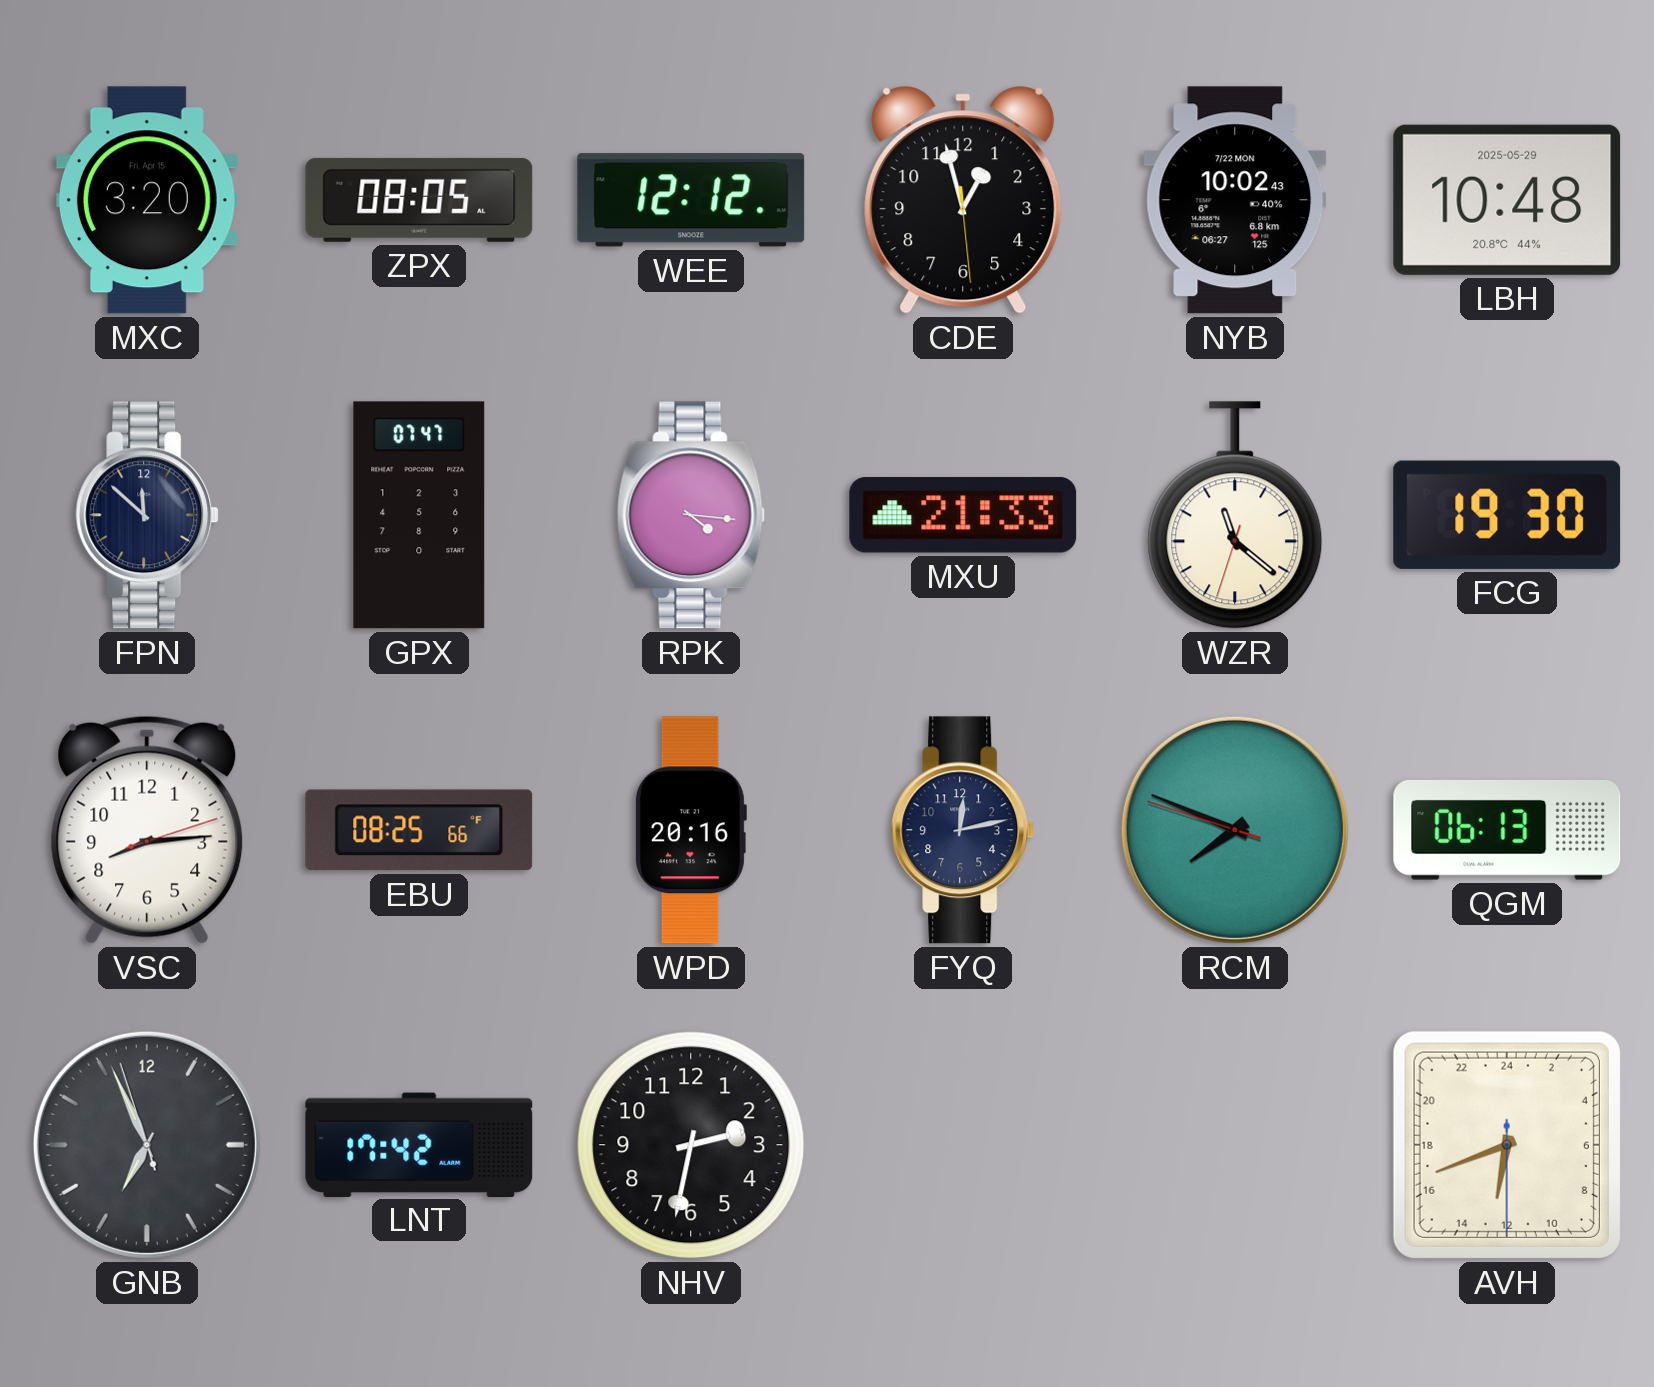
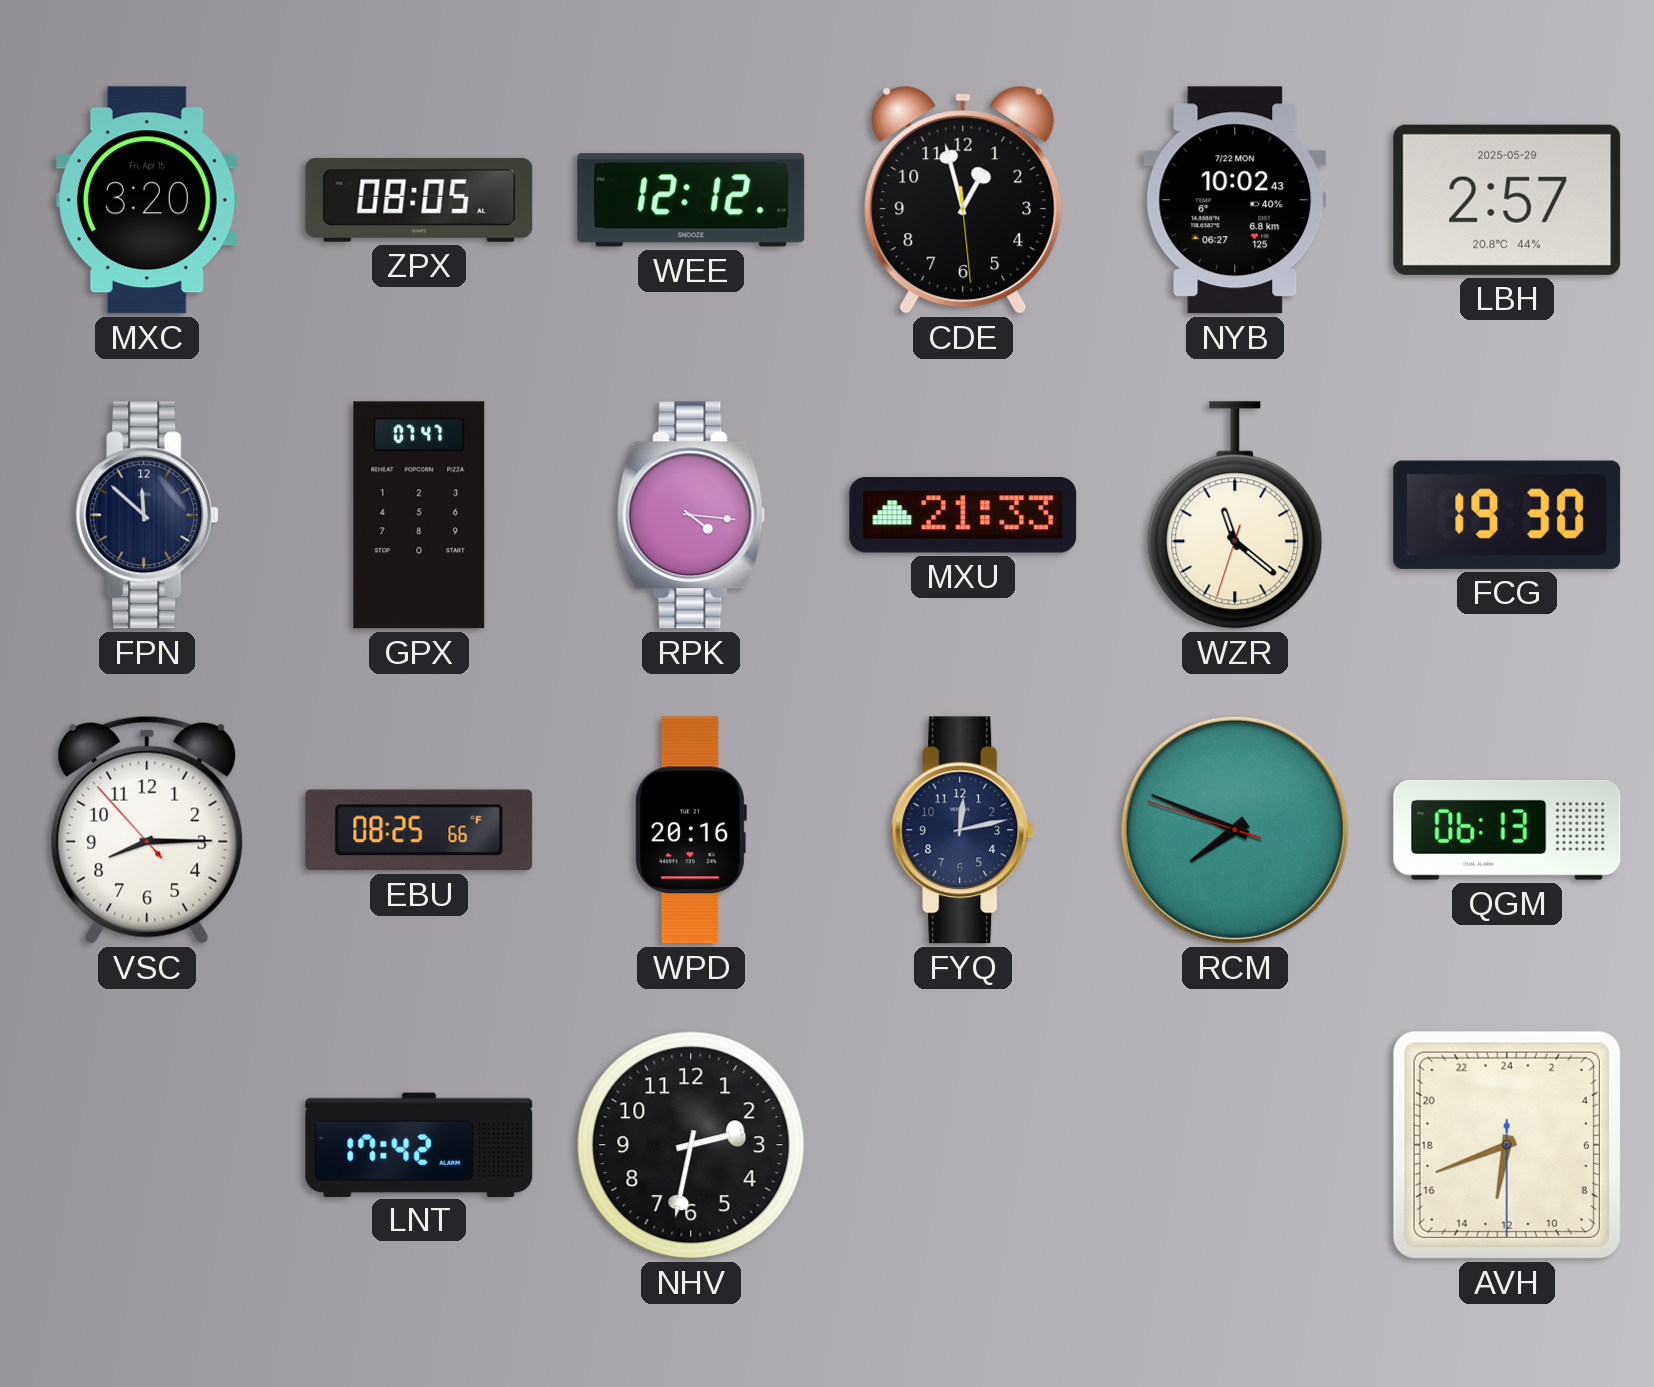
LBH: 10:48 -> 2:57 (1507, 200)
VSC: 8:14:12 -> 8:14:53 (147, 830)
GNB: 6:55 -> none (147, 1145)
